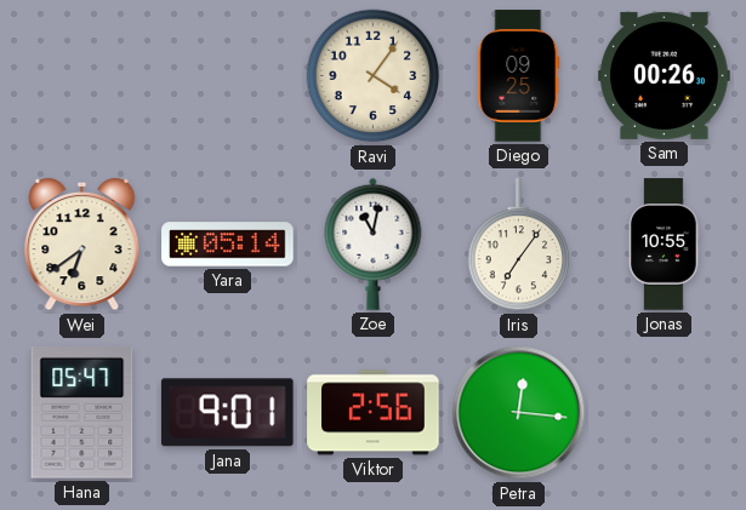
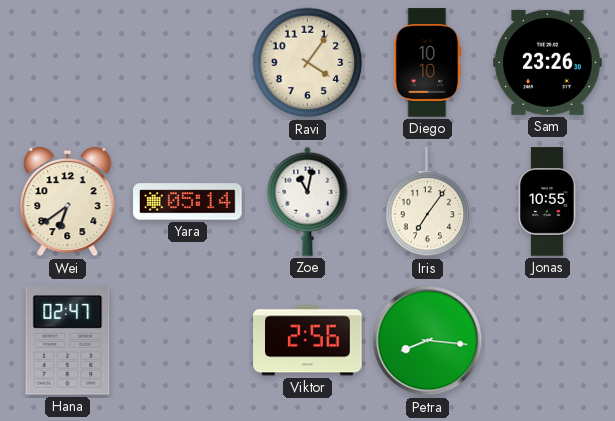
Diego: 09:25 -> 10:10 (428, 63)
Sam: 00:26 -> 23:26 (548, 62)
Hana: 05:47 -> 02:47 (68, 341)
Jana: 9:01 -> none (227, 413)
Petra: 12:16 -> 8:16 (428, 341)
